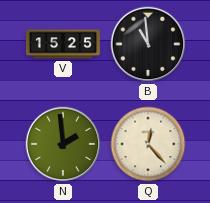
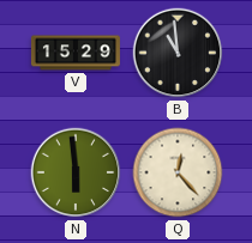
V: 15:25 -> 15:29 (76, 53)
N: 1:59 -> 5:59 (76, 172)
